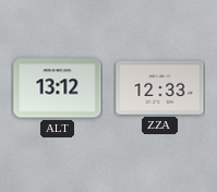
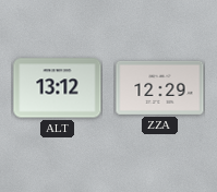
ZZA: 12:33 -> 12:29 (160, 87)
